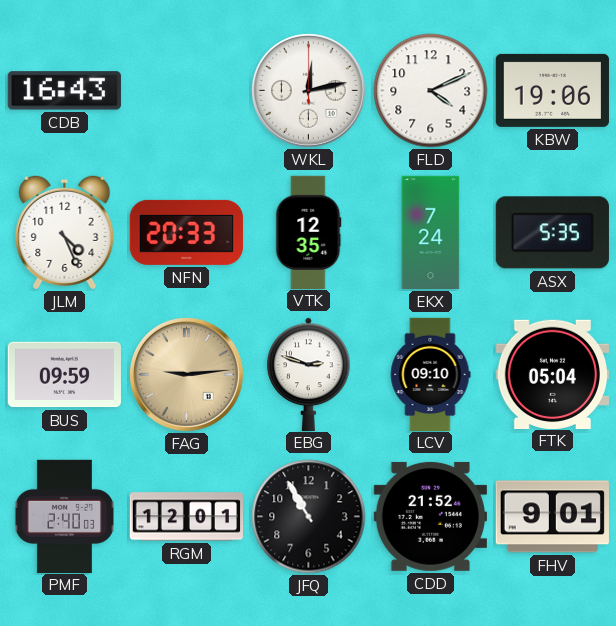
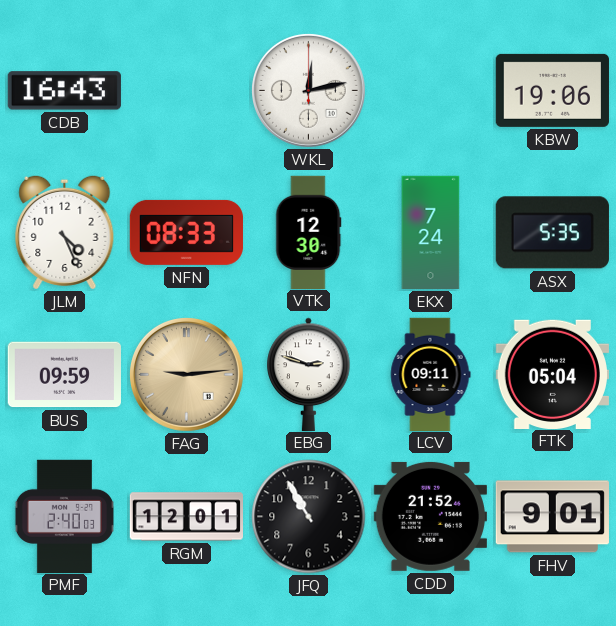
FLD: 4:11 -> none (431, 91)
NFN: 20:33 -> 08:33 (186, 232)
VTK: 12:35 -> 12:30 (309, 232)
LCV: 09:10 -> 09:11 (430, 374)
